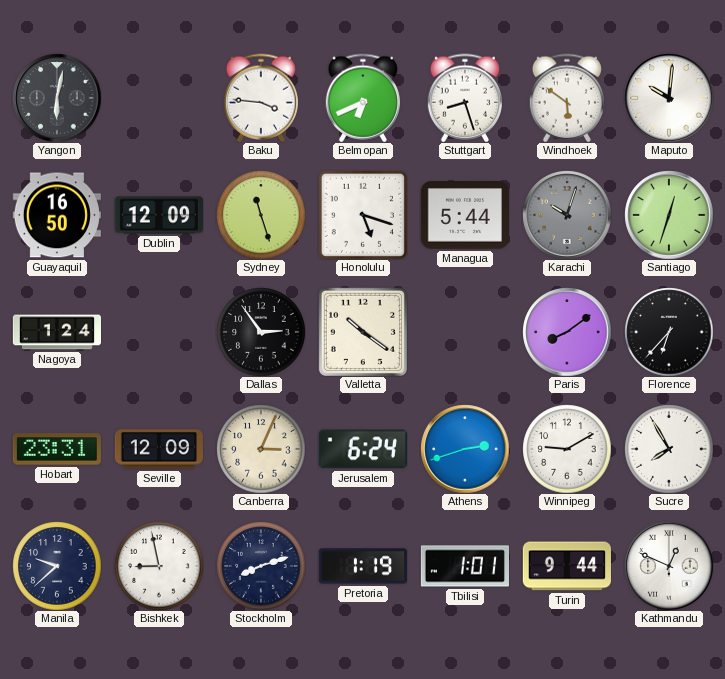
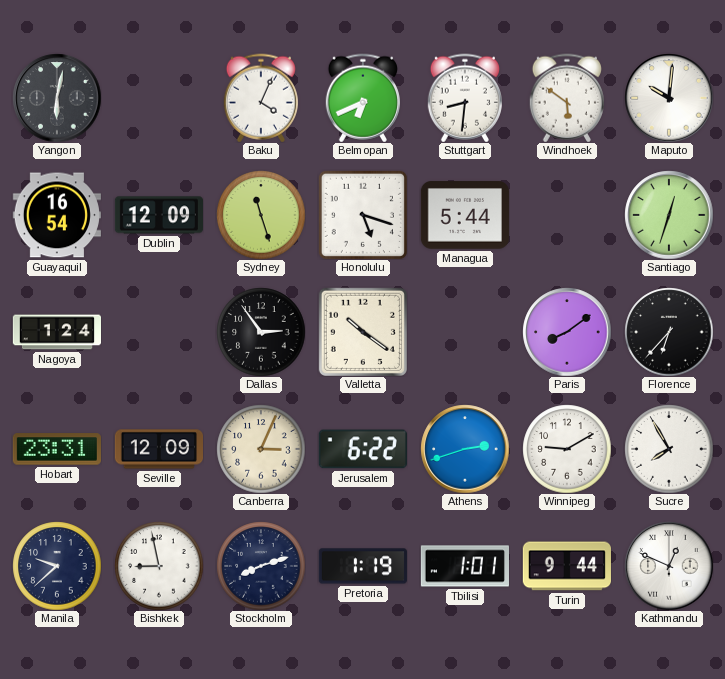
Baku: 3:46 -> 4:04 (260, 98)
Stuttgart: 8:27 -> 8:31 (464, 98)
Guayaquil: 16:50 -> 16:54 (57, 215)
Karachi: 10:03 -> none (567, 215)
Jerusalem: 6:24 -> 6:22 (363, 449)
